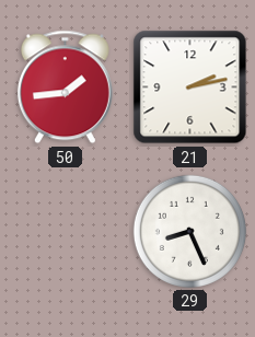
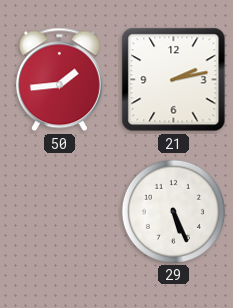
29: 8:26 -> 5:26 (173, 211)
